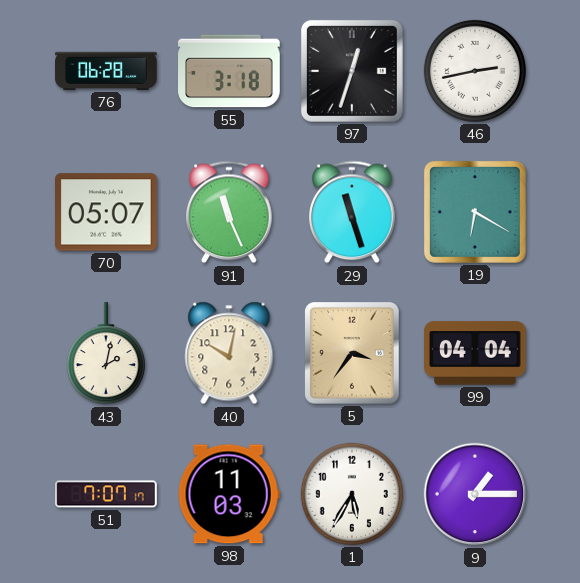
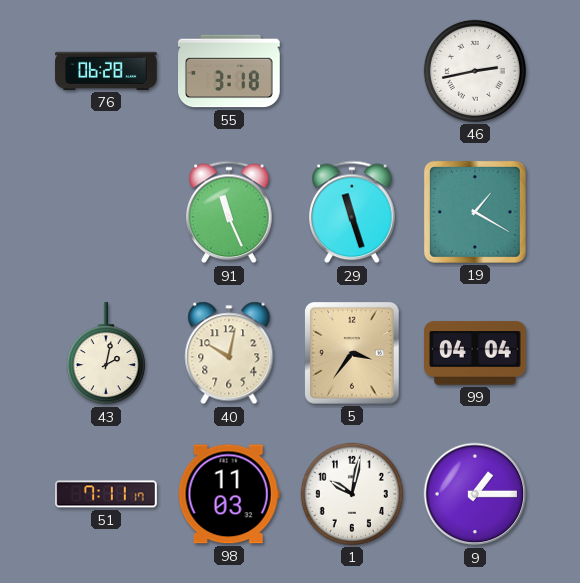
97: 12:33 -> none (352, 71)
70: 05:07 -> none (107, 212)
19: 6:20 -> 1:20 (475, 212)
51: 7:07 -> 7:11 (106, 494)
1: 5:35 -> 10:02 (352, 494)
